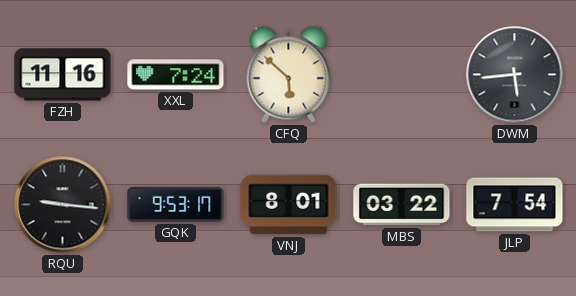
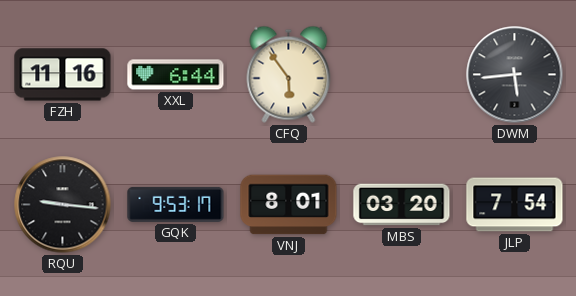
XXL: 7:24 -> 6:44 (176, 75)
CFQ: 5:52 -> 5:54 (289, 74)
MBS: 03:22 -> 03:20 (402, 205)
